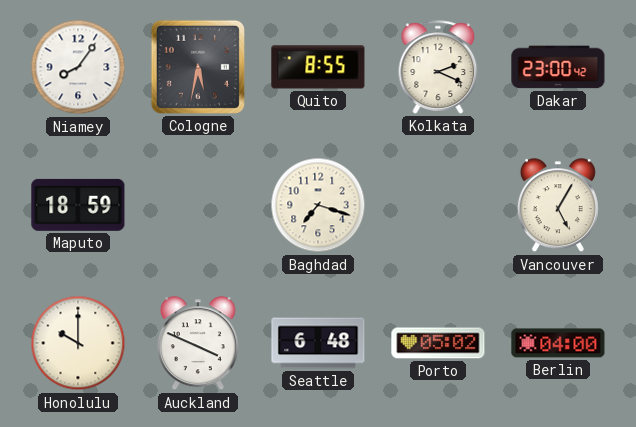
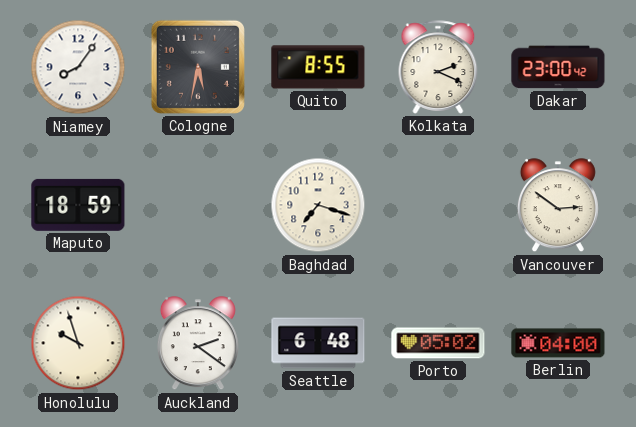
Vancouver: 5:05 -> 2:51 (558, 206)
Honolulu: 10:00 -> 9:57 (78, 343)
Auckland: 3:49 -> 2:21 (198, 344)
